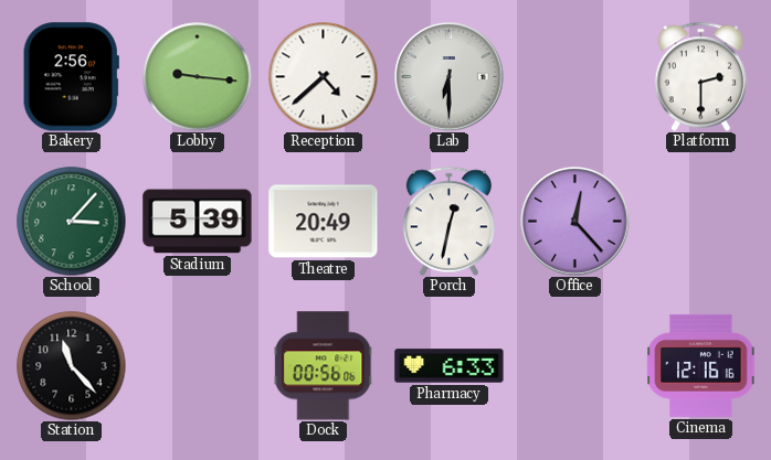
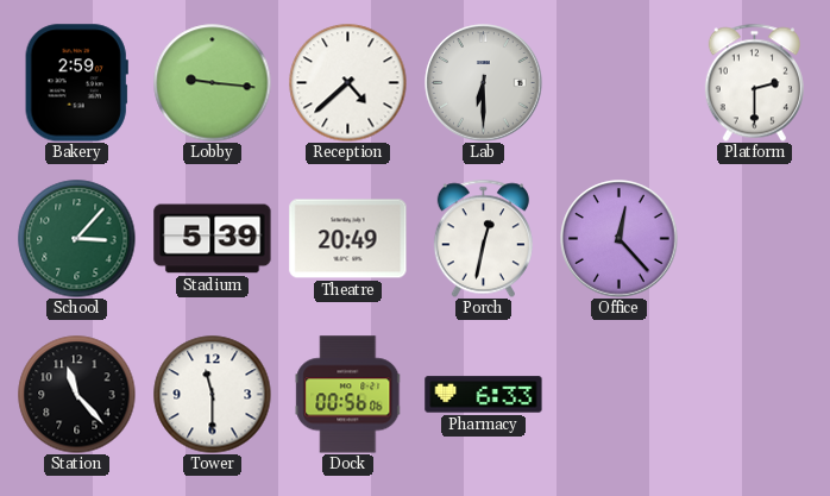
Bakery: 2:56 -> 2:59 (76, 83)
Tower: none -> 11:30 (213, 395)
Cinema: 12:16 -> none (701, 365)
